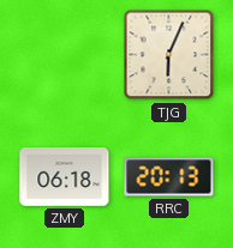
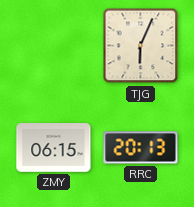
ZMY: 06:18 -> 06:15 (54, 148)
